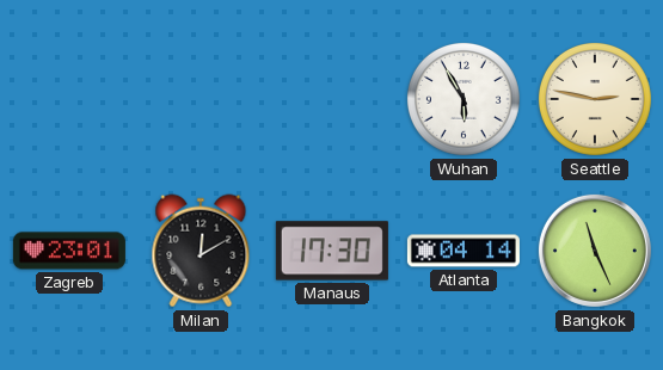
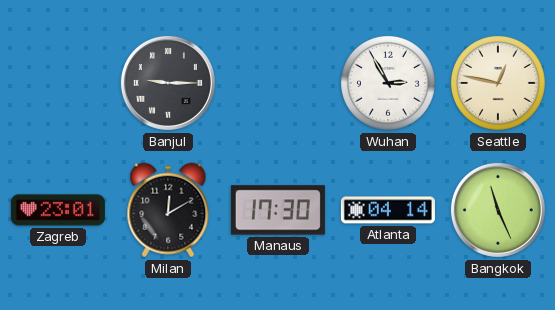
Banjul: none -> 9:15 (168, 83)
Wuhan: 5:55 -> 2:55 (388, 83)
Seattle: 2:47 -> 12:47 (498, 83)
